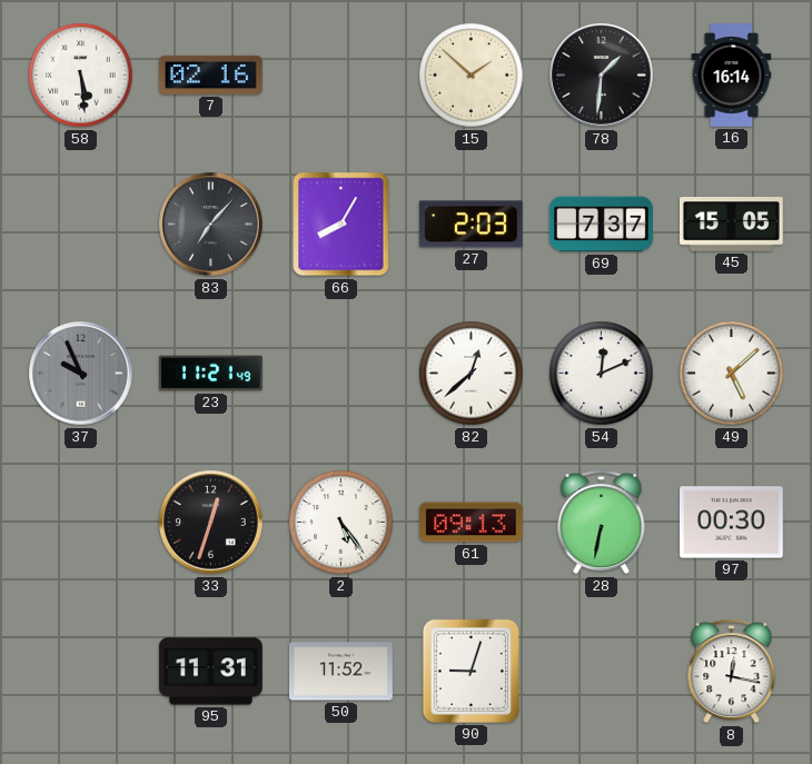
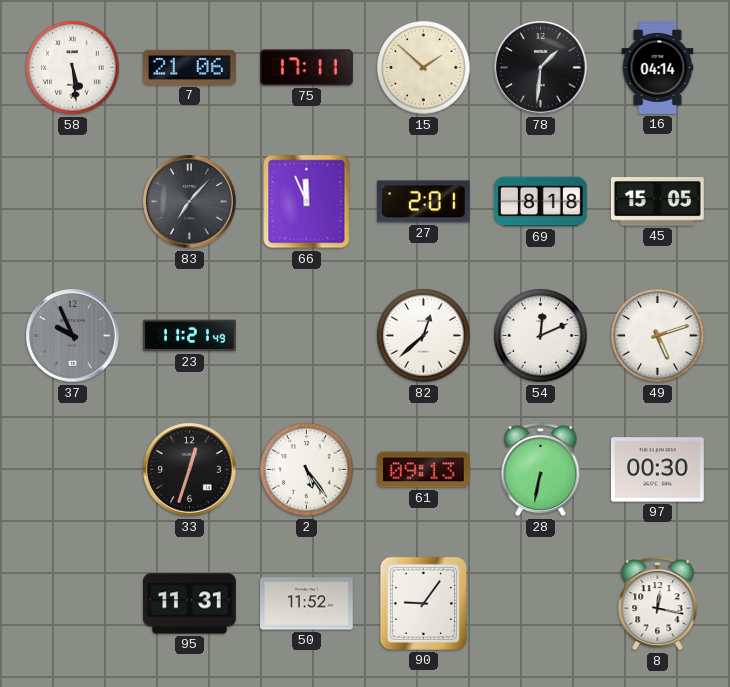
7: 02:16 -> 21:06 (190, 67)
75: none -> 17:11 (307, 68)
16: 16:14 -> 04:14 (658, 68)
66: 8:05 -> 11:56 (307, 202)
27: 2:03 -> 2:01 (423, 202)
69: 7:37 -> 8:18 (541, 202)
49: 5:08 -> 5:12 (658, 336)
90: 9:03 -> 9:06 (423, 603)
